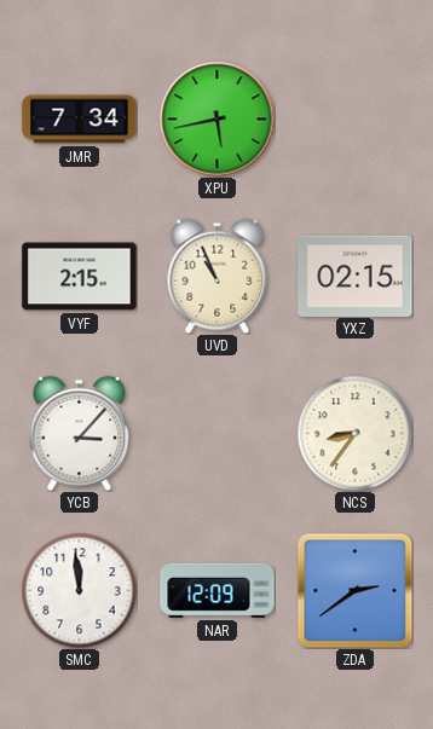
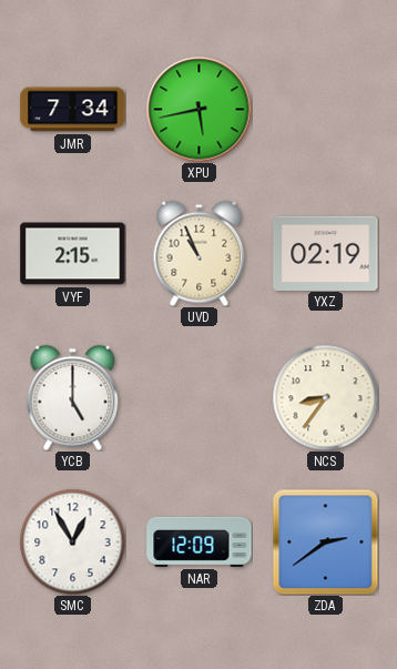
YXZ: 02:15 -> 02:19 (326, 253)
YCB: 3:07 -> 5:00 (73, 397)
SMC: 11:59 -> 12:55 (72, 541)
